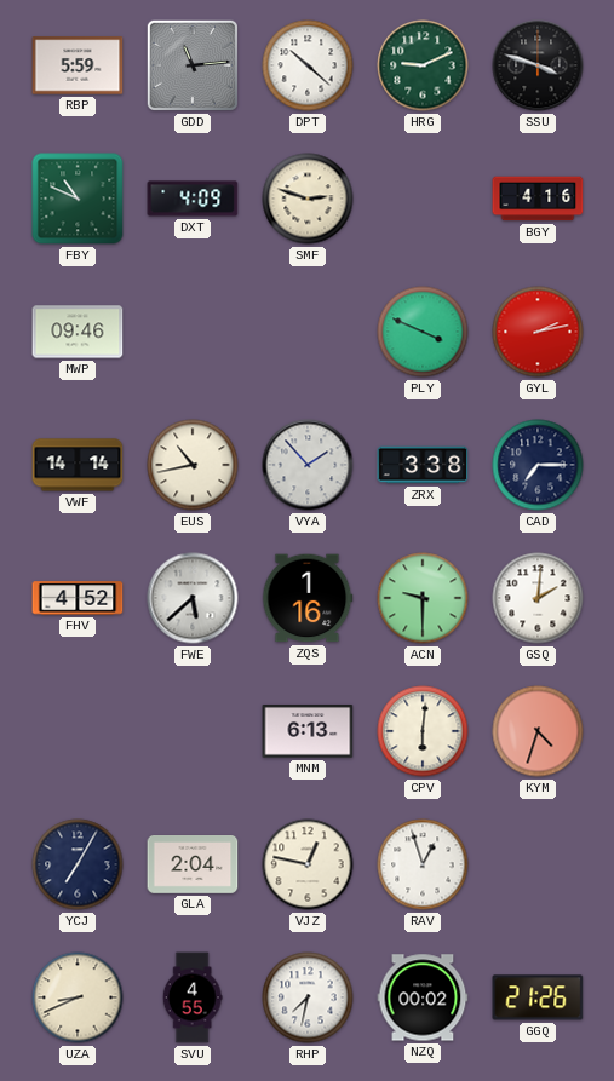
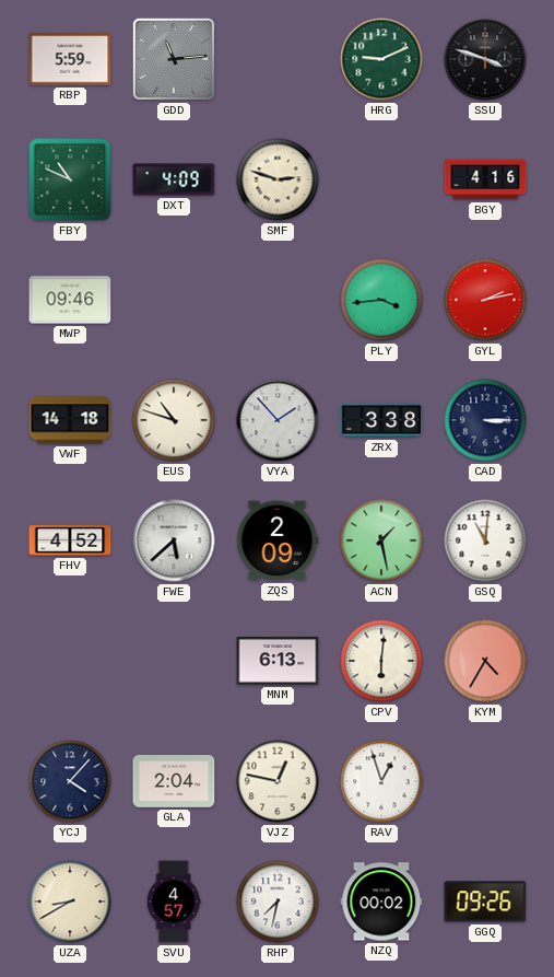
DPT: 10:22 -> none (308, 65)
PLY: 3:49 -> 3:44 (381, 300)
VWF: 14:14 -> 14:18 (70, 420)
EUS: 10:43 -> 10:48 (174, 420)
CAD: 7:15 -> 3:15 (485, 420)
ZQS: 1:16 -> 2:09 (278, 540)
ACN: 9:30 -> 1:28 (381, 540)
GSQ: 2:01 -> 11:01 (485, 540)
KYM: 4:33 -> 4:35 (485, 661)
YCJ: 7:05 -> 4:07 (70, 781)
UZA: 8:41 -> 8:40 (70, 902)
SVU: 4:55 -> 4:57 (174, 902)
GGQ: 21:26 -> 09:26 (485, 902)
